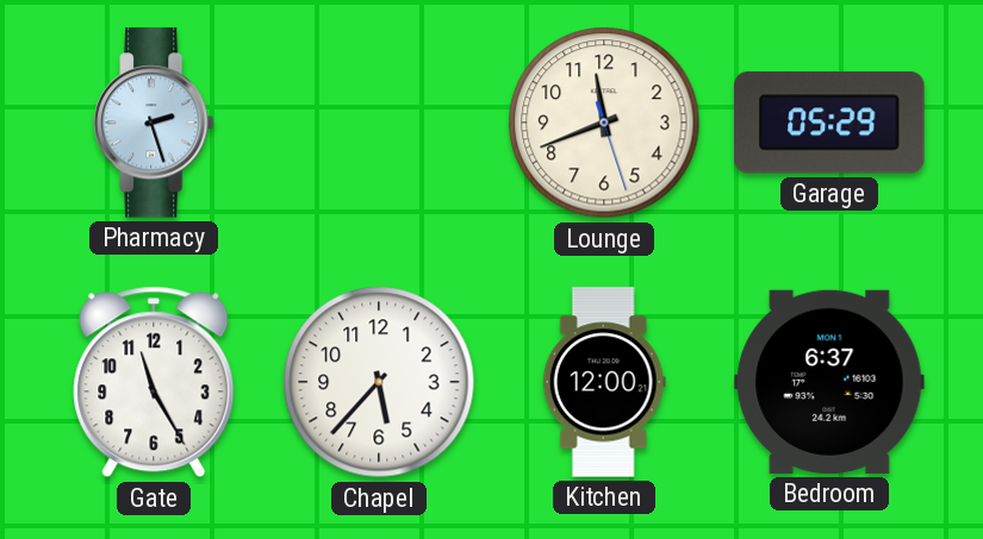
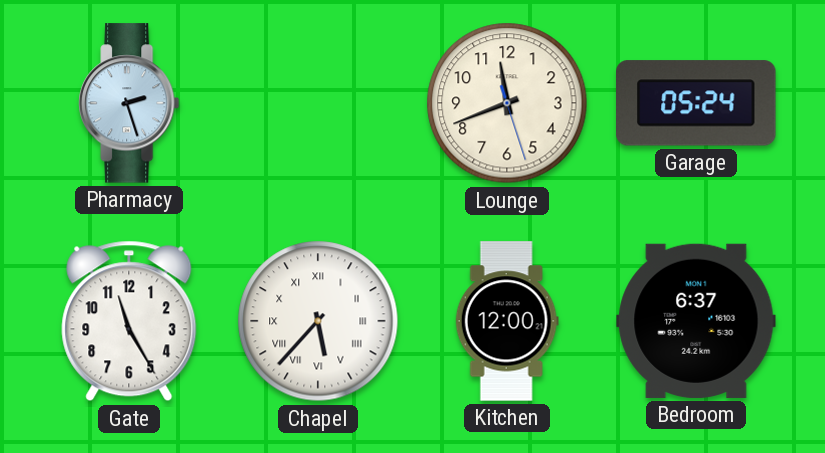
Garage: 05:29 -> 05:24 (696, 103)
Chapel numerals: Arabic -> Roman (318, 321)
